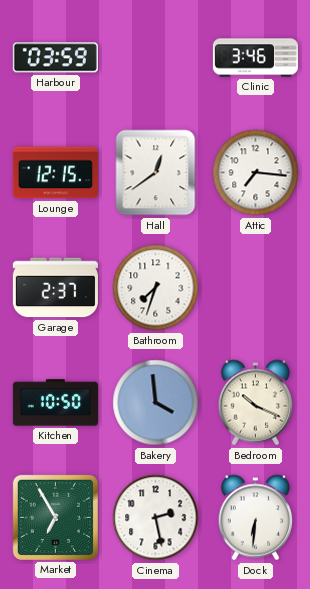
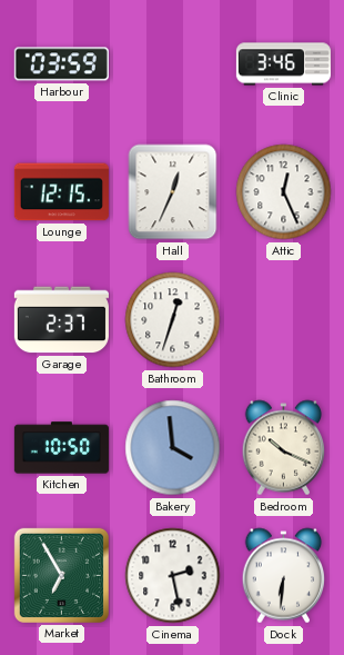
Hall: 12:39 -> 12:34 (173, 192)
Attic: 7:16 -> 12:26 (284, 192)
Bathroom: 7:33 -> 12:33 (173, 320)
